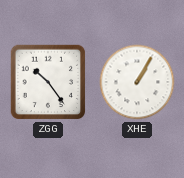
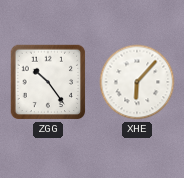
XHE: 1:05 -> 6:07 (137, 82)
